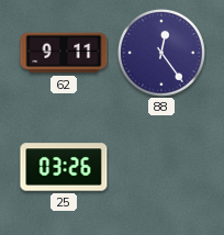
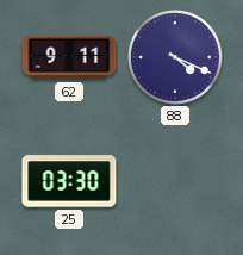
88: 12:24 -> 4:19 (176, 58)
25: 03:26 -> 03:30 (69, 181)
